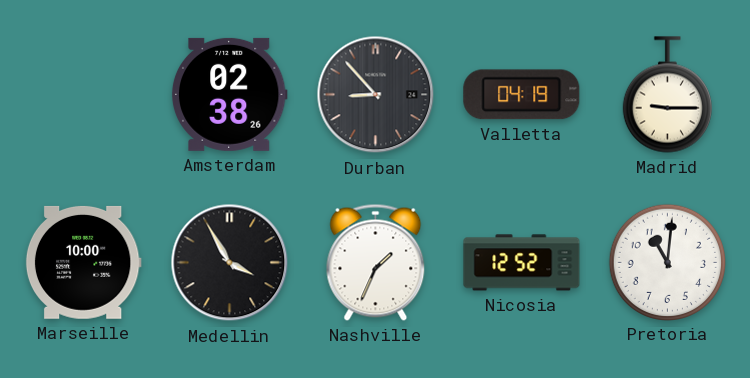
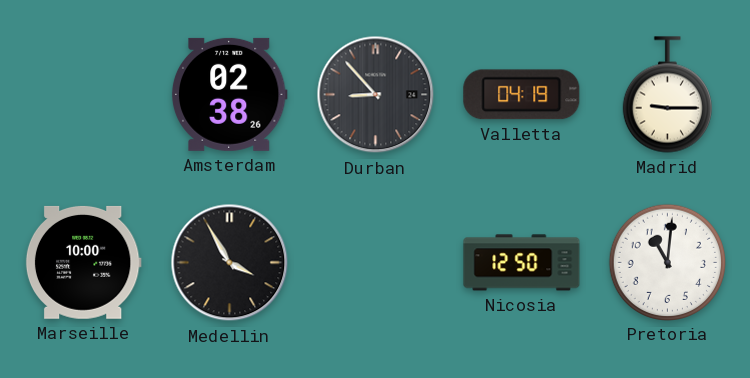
Nashville: 1:34 -> none (376, 262)
Nicosia: 12:52 -> 12:50 (522, 263)
